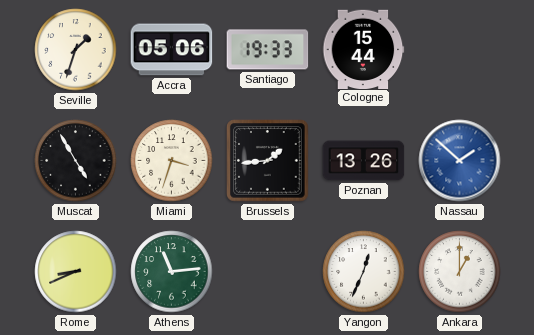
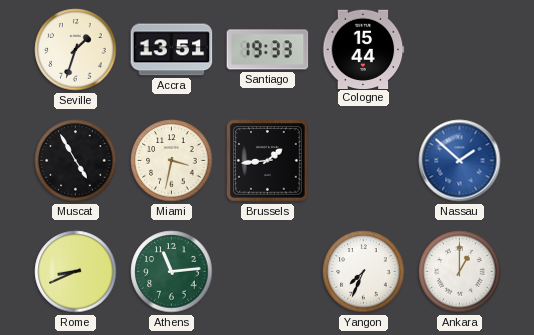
Accra: 05:06 -> 13:51 (172, 50)
Miami: 3:33 -> 3:32 (172, 161)
Poznan: 13:26 -> none (364, 161)
Yangon: 12:34 -> 7:34 (364, 272)
